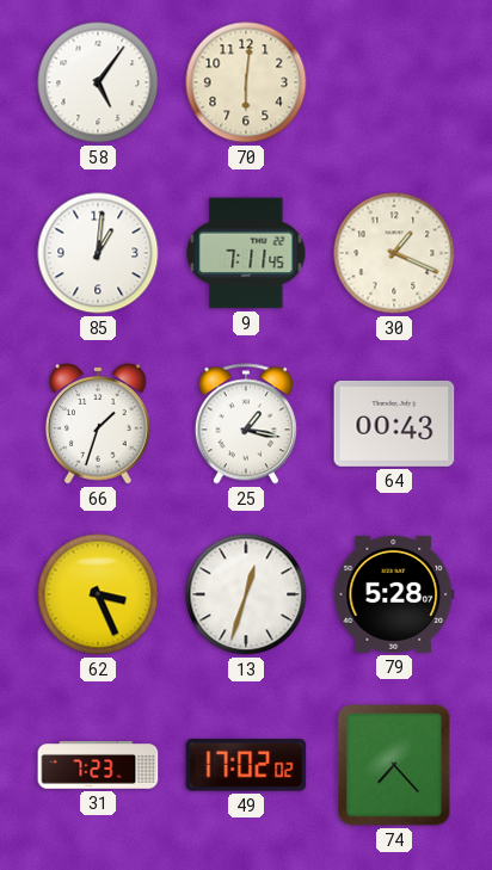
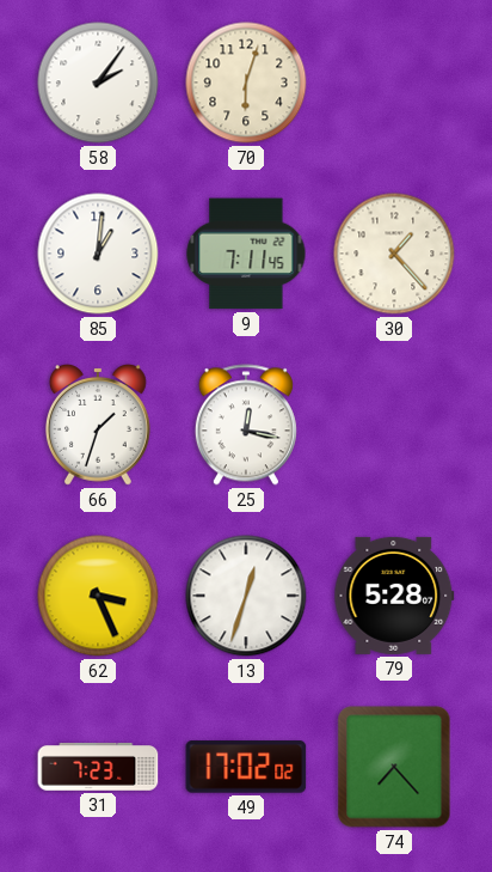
58: 5:06 -> 2:06 (98, 83)
70: 6:01 -> 6:03 (246, 83)
30: 1:19 -> 1:23 (394, 254)
25: 1:17 -> 12:17 (246, 425)
64: 00:43 -> none (394, 424)
